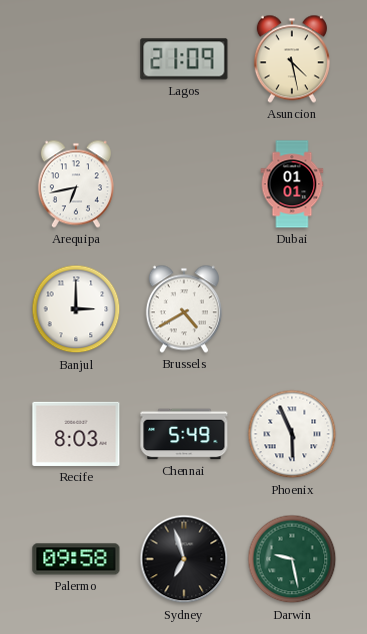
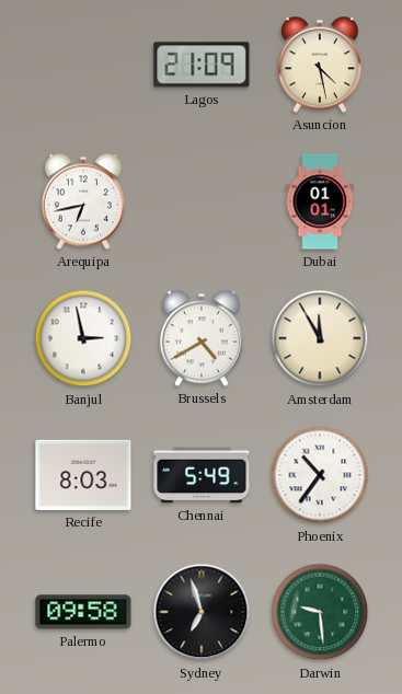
Banjul: 3:00 -> 2:58 (83, 338)
Amsterdam: none -> 11:55 (320, 338)
Phoenix: 5:56 -> 10:36 (320, 475)
Darwin: 9:28 -> 9:29 (320, 612)
